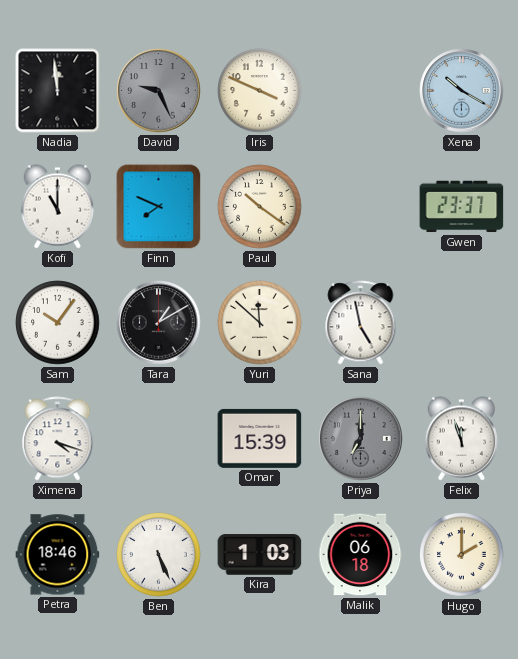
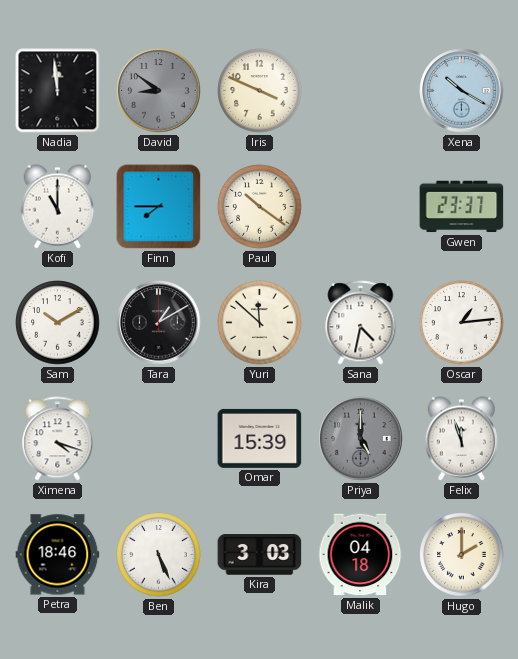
David: 9:26 -> 8:51 (159, 91)
Finn: 7:49 -> 7:45 (159, 207)
Sam: 10:06 -> 10:10 (58, 323)
Sana: 4:58 -> 4:32 (361, 323)
Oscar: none -> 1:14 (462, 323)
Priya: 7:00 -> 5:00 (361, 439)
Kira: 1:03 -> 3:03 (260, 555)
Malik: 06:18 -> 04:18 (360, 555)
